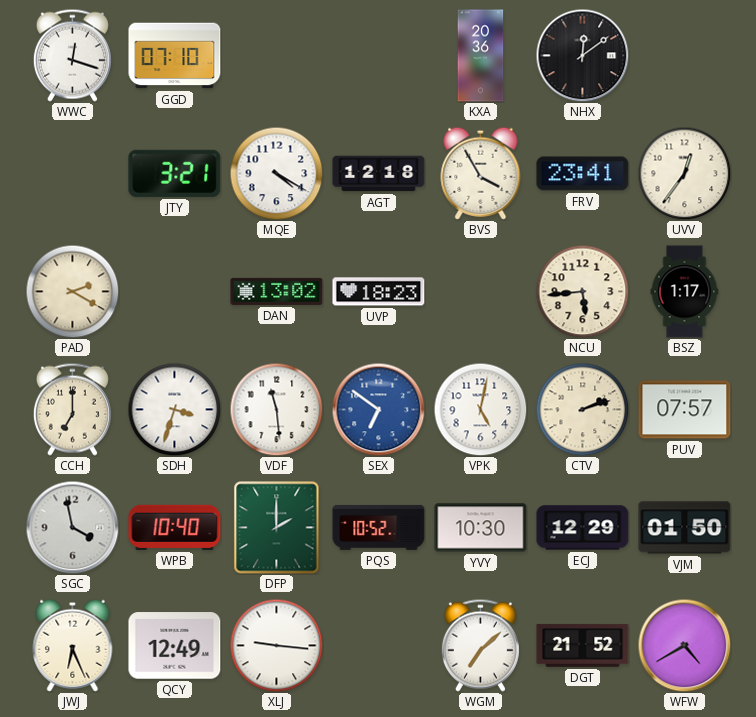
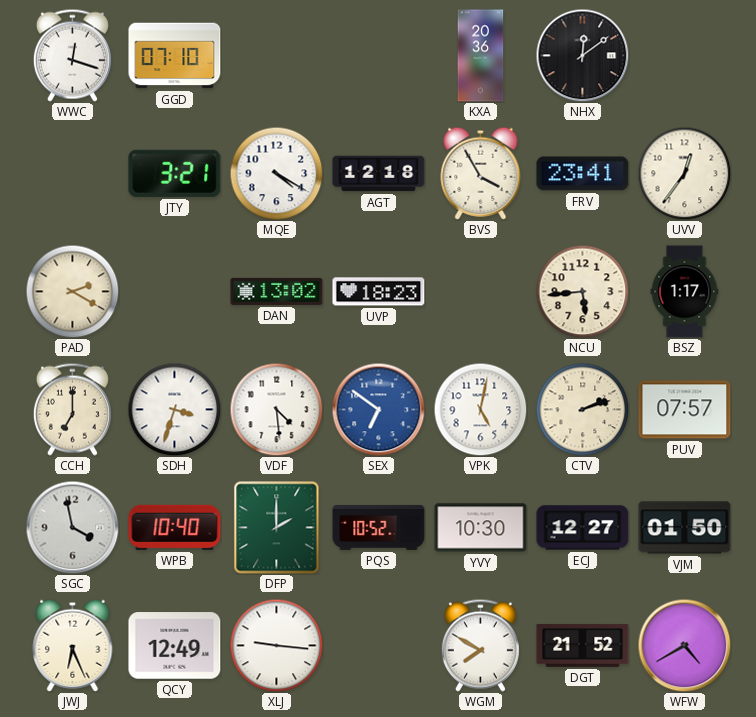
VDF: 11:29 -> 4:29 (276, 409)
ECJ: 12:29 -> 12:27 (583, 528)
WGM: 7:08 -> 7:50 (480, 645)
